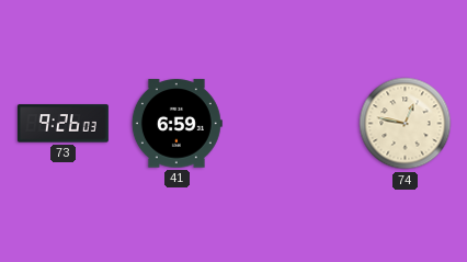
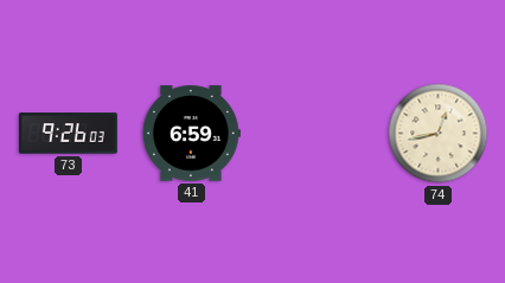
74: 12:47 -> 12:43 (439, 134)
